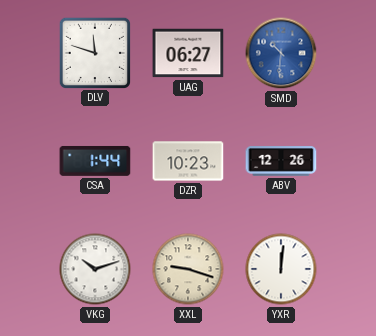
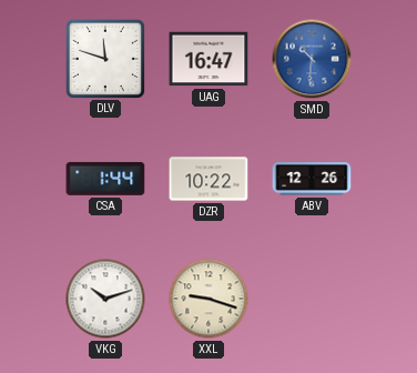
UAG: 06:27 -> 16:47 (208, 59)
DZR: 10:23 -> 10:22 (208, 179)
YXR: 12:01 -> none (281, 269)
